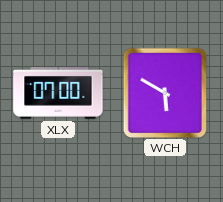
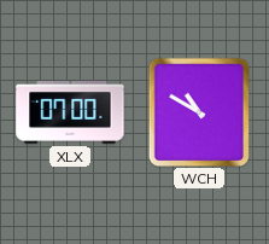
WCH: 5:50 -> 10:50 (198, 111)
